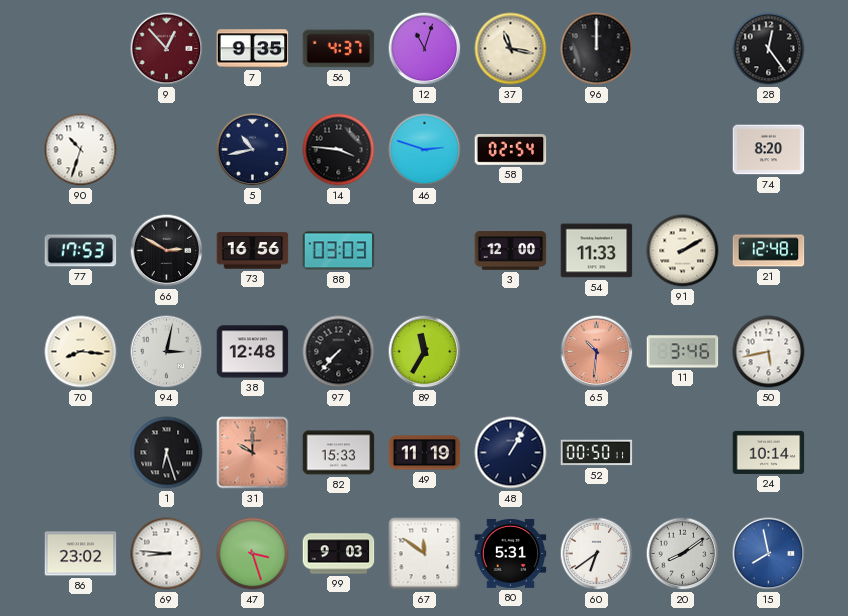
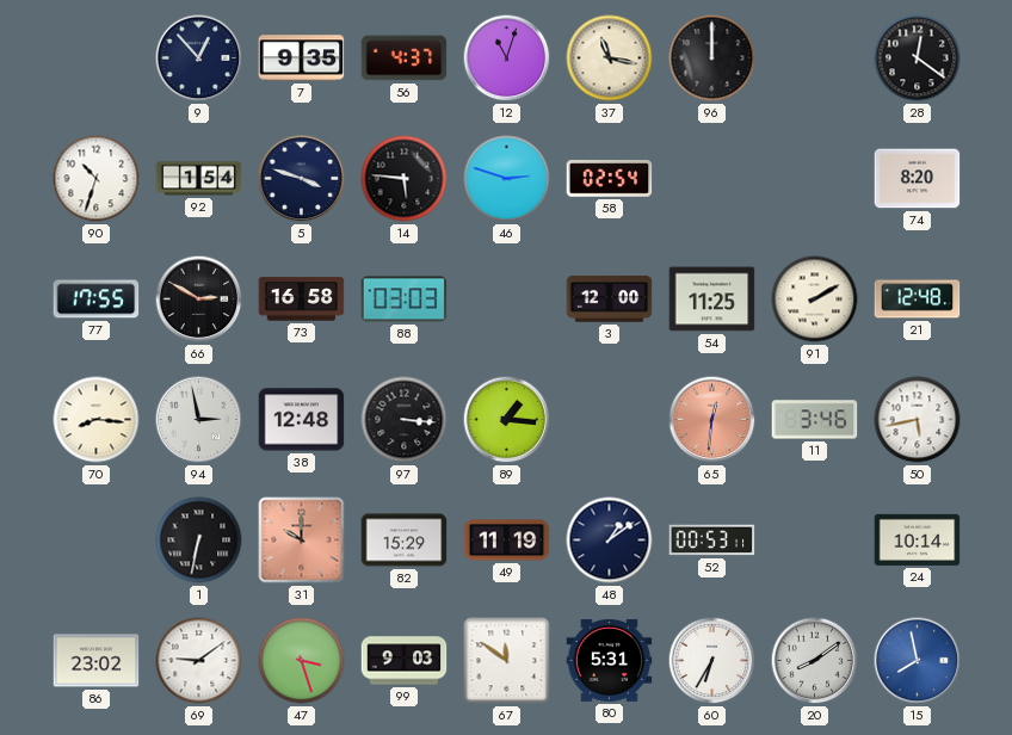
9 dial: burgundy -> navy (199, 58)
28: 12:24 -> 12:21 (918, 58)
92: none -> 1:54 (199, 179)
5: 10:43 -> 3:48 (302, 179)
14: 3:46 -> 5:46 (405, 179)
77: 17:53 -> 17:55 (97, 299)
73: 16:56 -> 16:58 (302, 299)
54: 11:33 -> 11:25 (712, 299)
94: 3:02 -> 2:58 (199, 420)
97: 7:37 -> 3:16 (405, 420)
89: 11:35 -> 1:16 (507, 420)
65: 10:31 -> 12:31 (712, 420)
1: 6:27 -> 6:32 (199, 541)
82: 15:33 -> 15:29 (405, 541)
48: 1:05 -> 1:09 (610, 541)
52: 00:50 -> 00:53 (712, 541)
69: 8:46 -> 9:09 (199, 661)
60: 6:39 -> 6:35 (712, 661)
